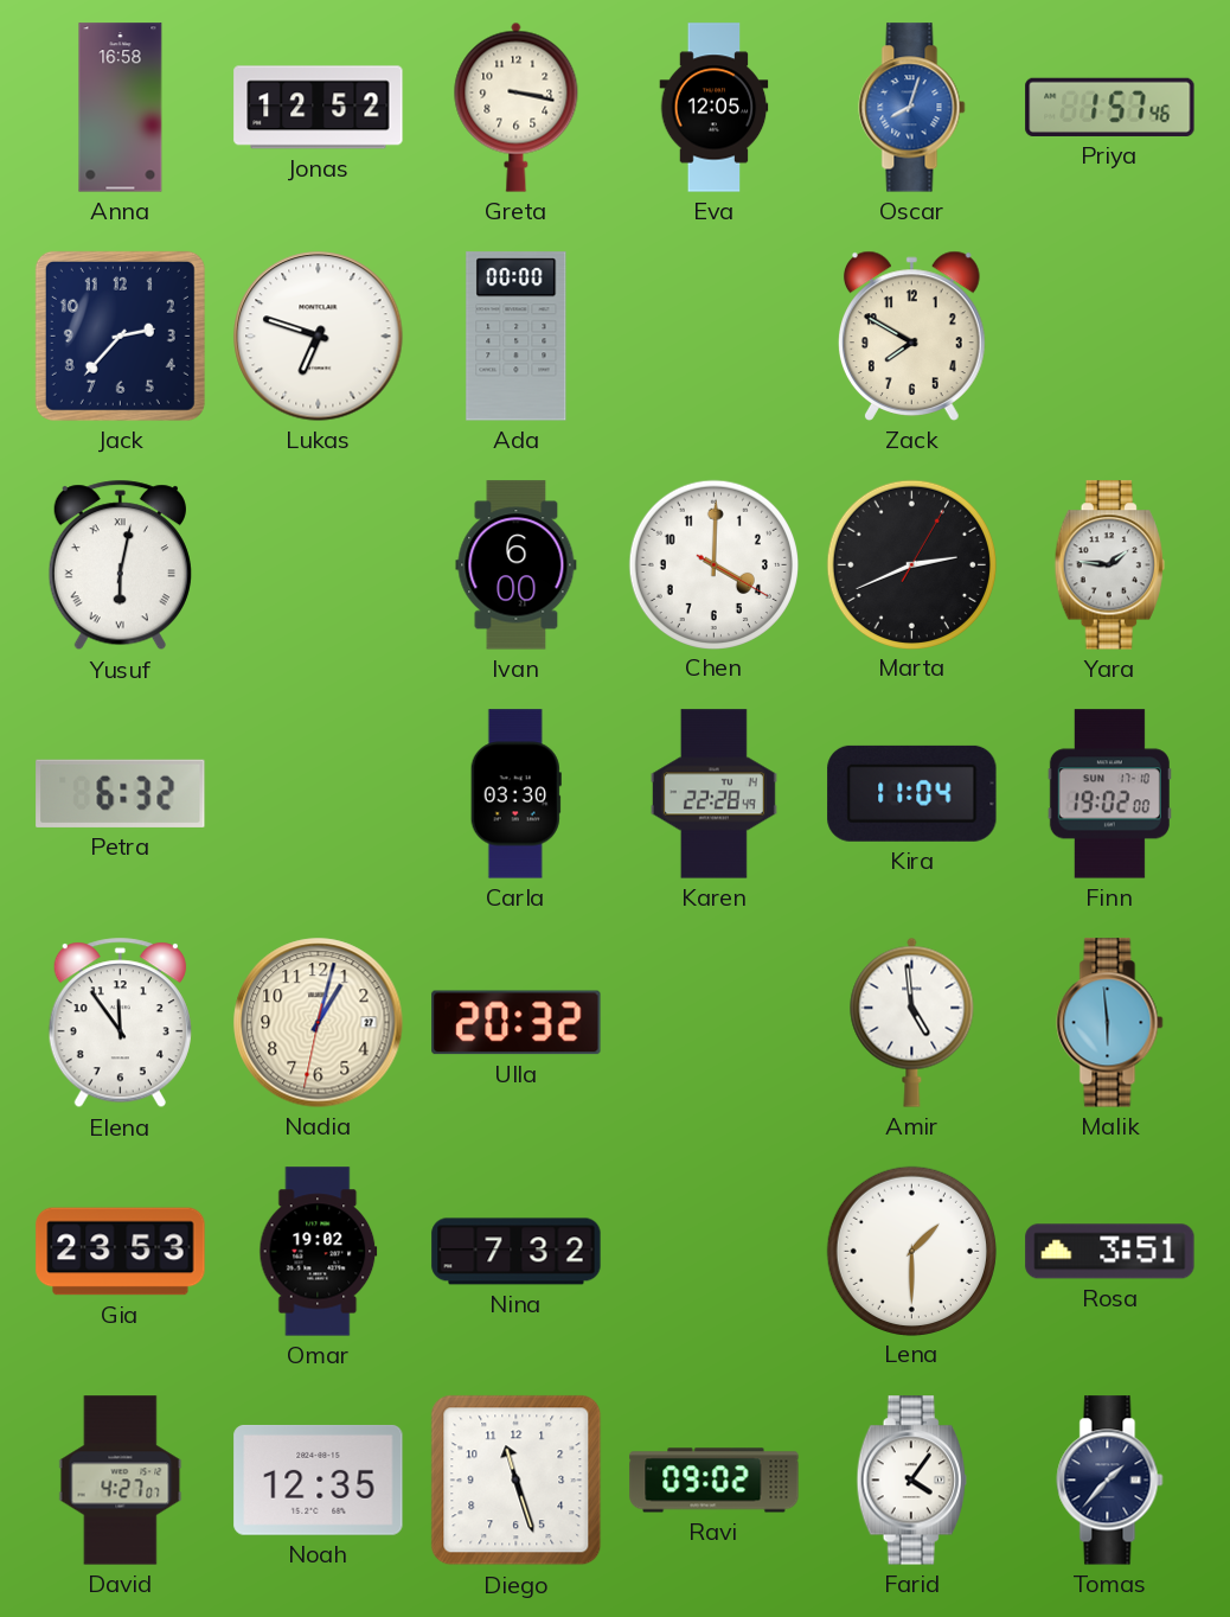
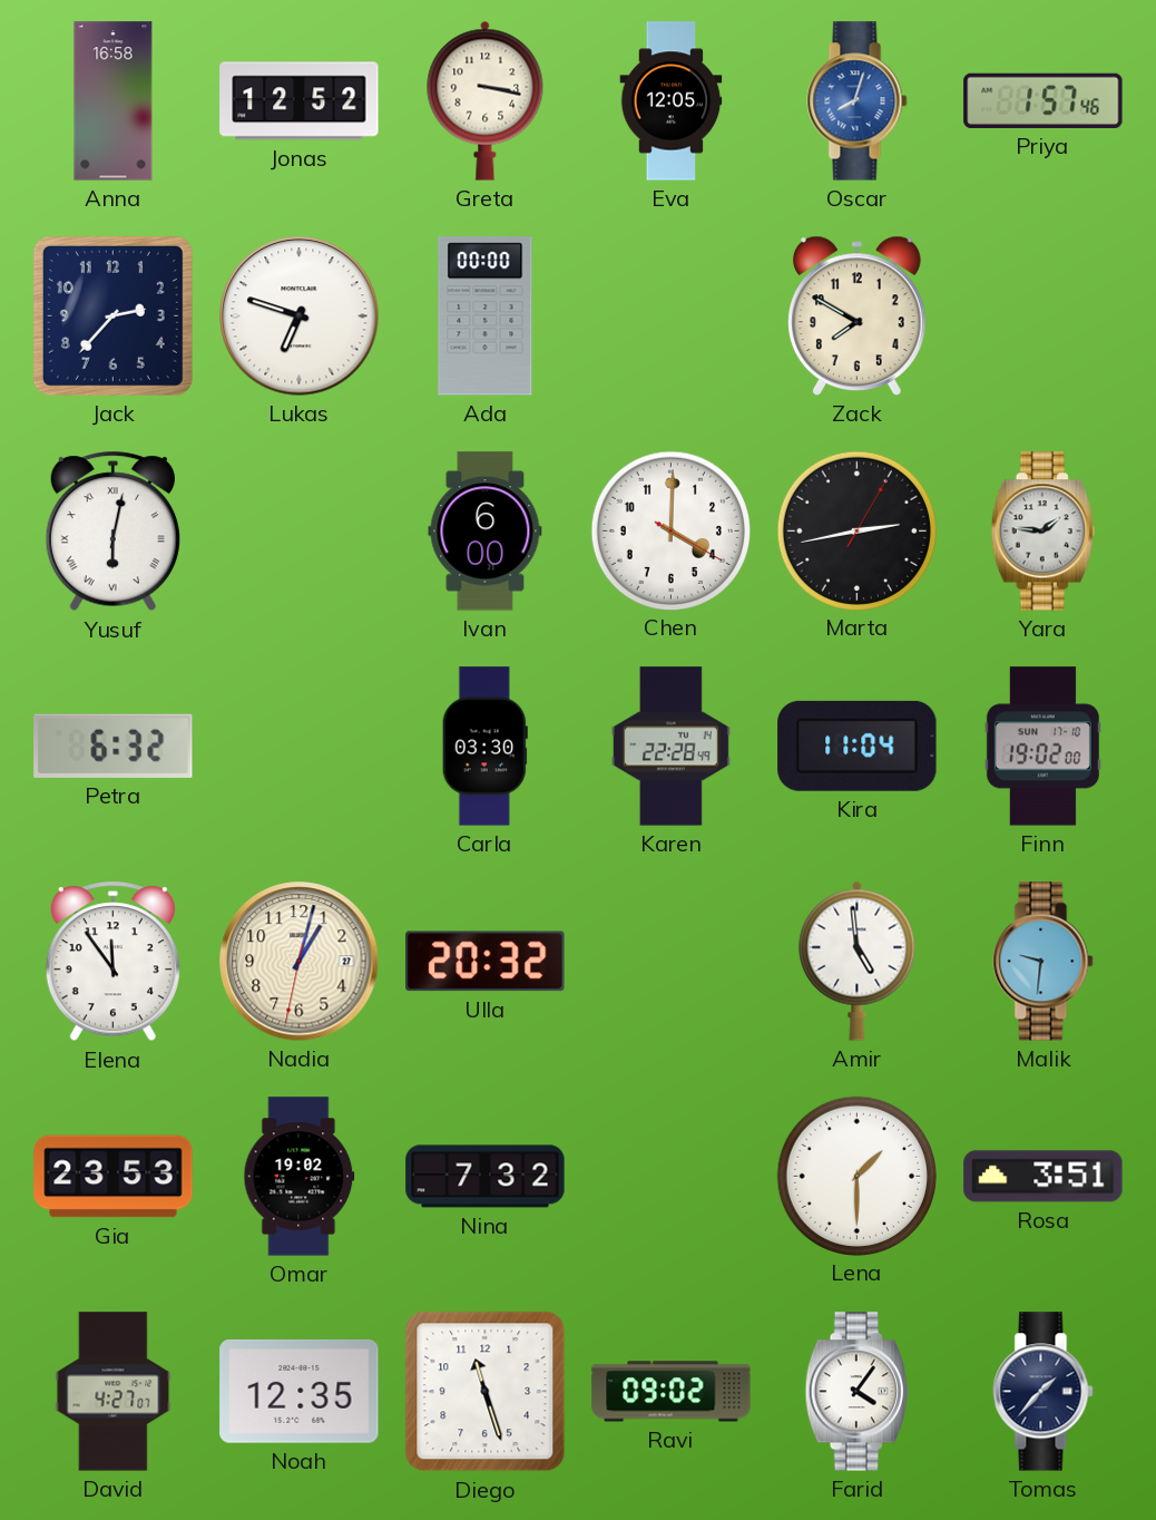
Marta: 2:41 -> 2:43 (856, 530)
Malik: 5:59 -> 9:31 (1044, 962)
